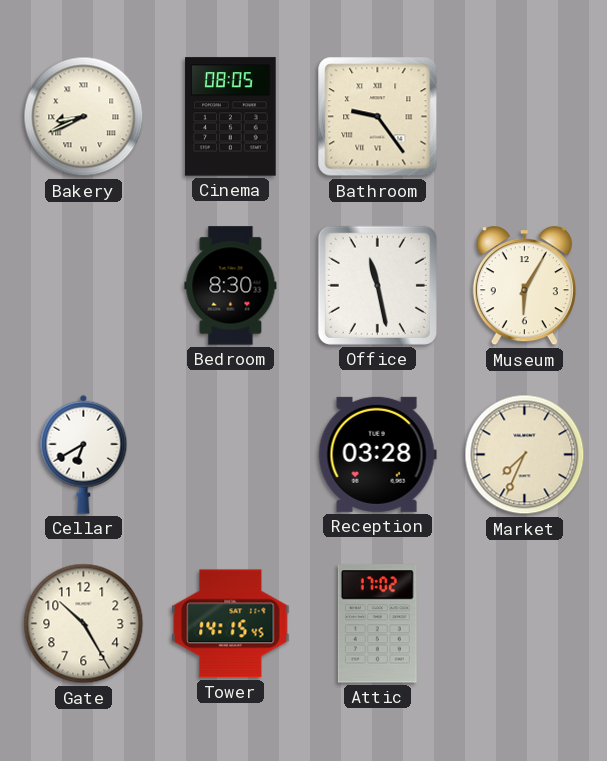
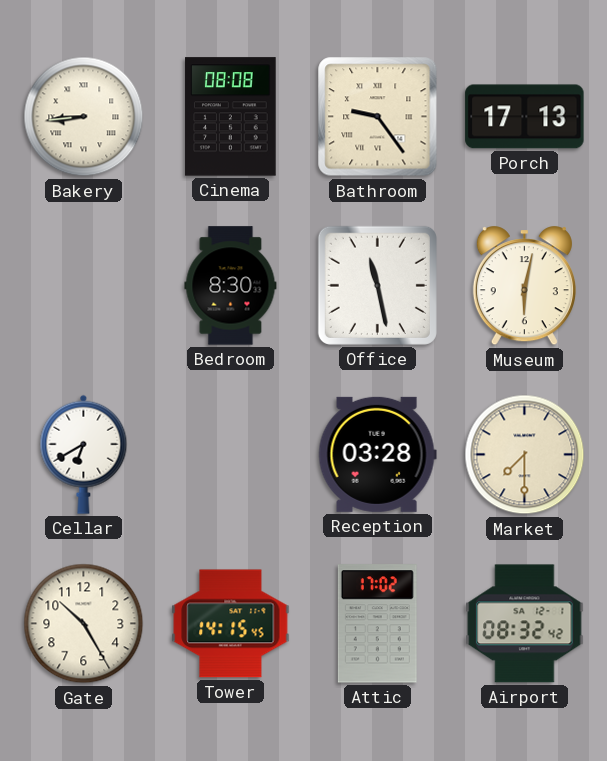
Bakery: 8:41 -> 8:44 (84, 117)
Cinema: 08:05 -> 08:08 (231, 117)
Porch: none -> 17:13 (525, 117)
Museum: 6:05 -> 6:02 (524, 286)
Market: 7:34 -> 7:30 (525, 455)
Airport: none -> 08:32 (525, 624)
